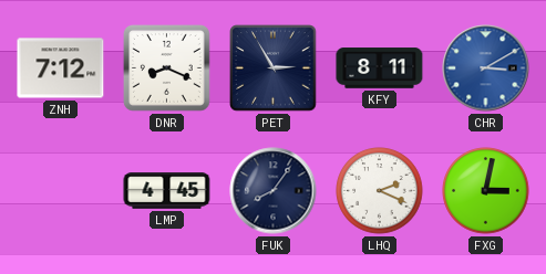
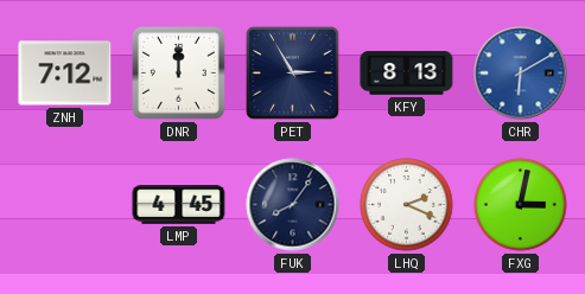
DNR: 8:19 -> 12:00 (178, 72)
KFY: 8:11 -> 8:13 (407, 73)
CHR: 3:10 -> 6:10 (521, 73)
